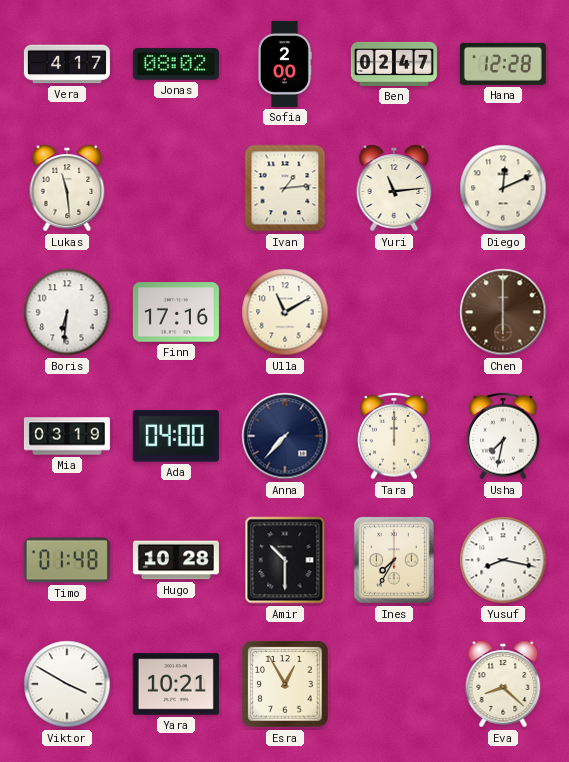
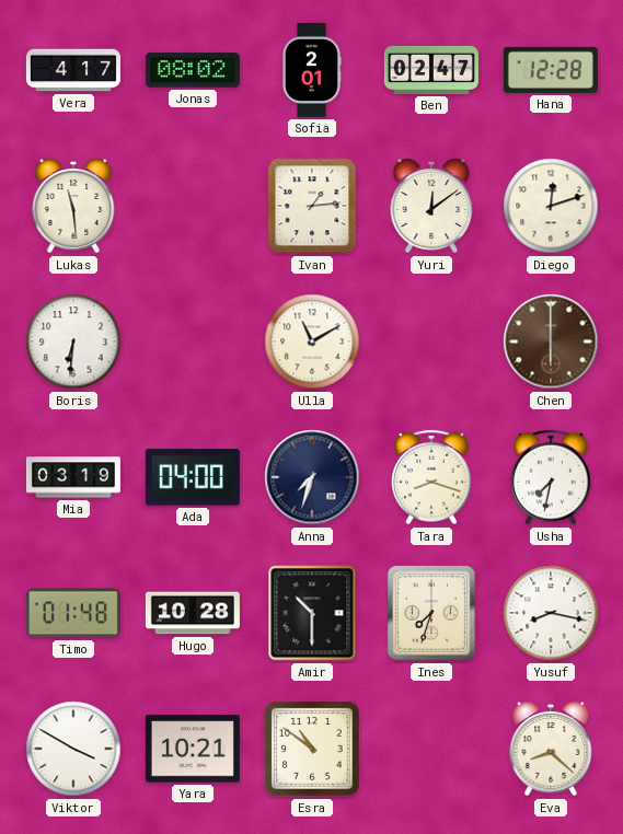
Sofia: 2:00 -> 2:01 (312, 70)
Yuri: 11:14 -> 12:09 (431, 206)
Diego: 12:11 -> 12:12 (551, 206)
Finn: 17:16 -> none (176, 312)
Anna: 7:37 -> 7:33 (312, 477)
Tara: 12:00 -> 8:18 (431, 477)
Ines: 7:35 -> 7:33 (431, 613)
Esra: 12:55 -> 10:51 (312, 749)
